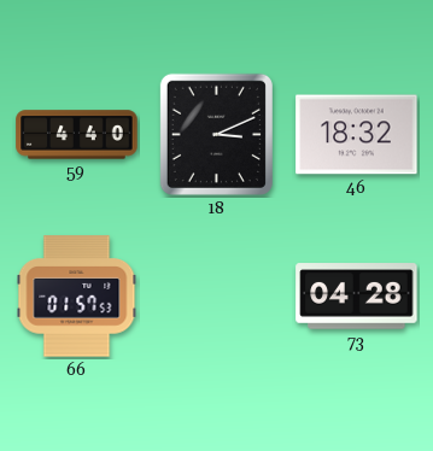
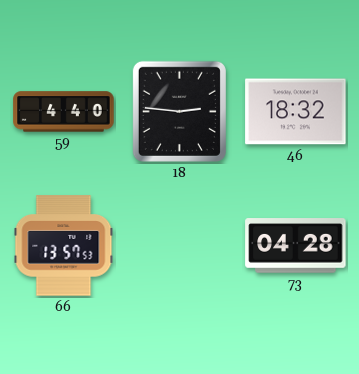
18: 3:11 -> 2:46 (179, 111)
66: 01:57 -> 13:57 (64, 246)
